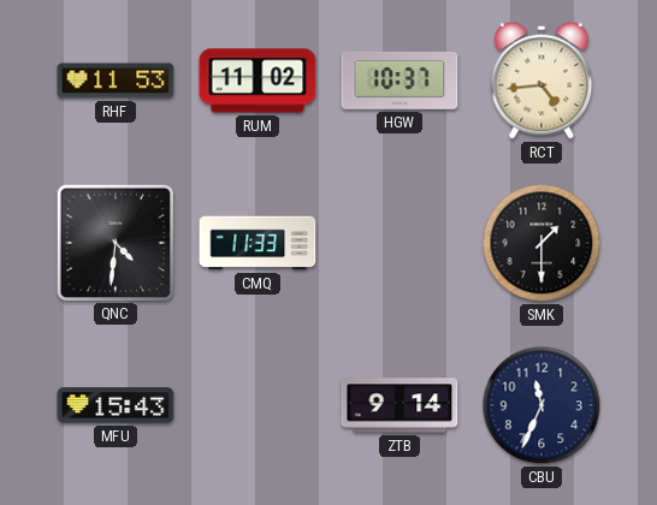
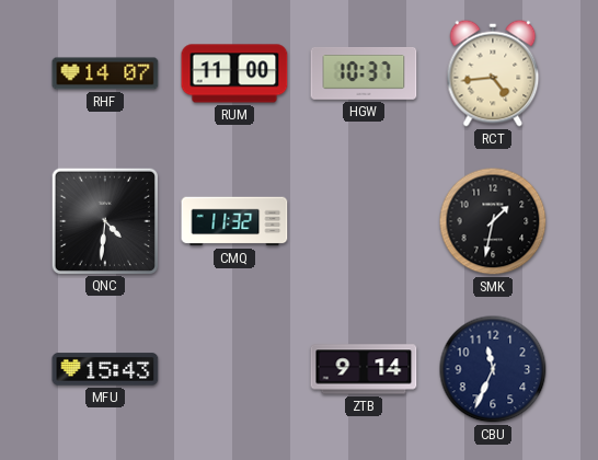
RHF: 11:53 -> 14:07 (105, 73)
RUM: 11:02 -> 11:00 (234, 73)
CMQ: 11:33 -> 11:32 (234, 221)
SMK: 1:30 -> 1:32 (493, 221)
